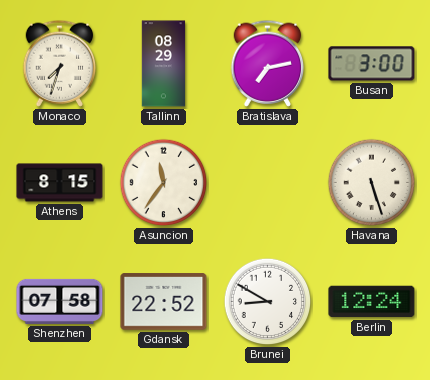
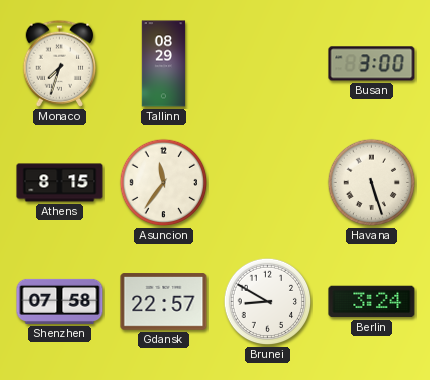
Bratislava: 7:13 -> none (268, 63)
Gdansk: 22:52 -> 22:57 (164, 302)
Berlin: 12:24 -> 3:24 (372, 302)
